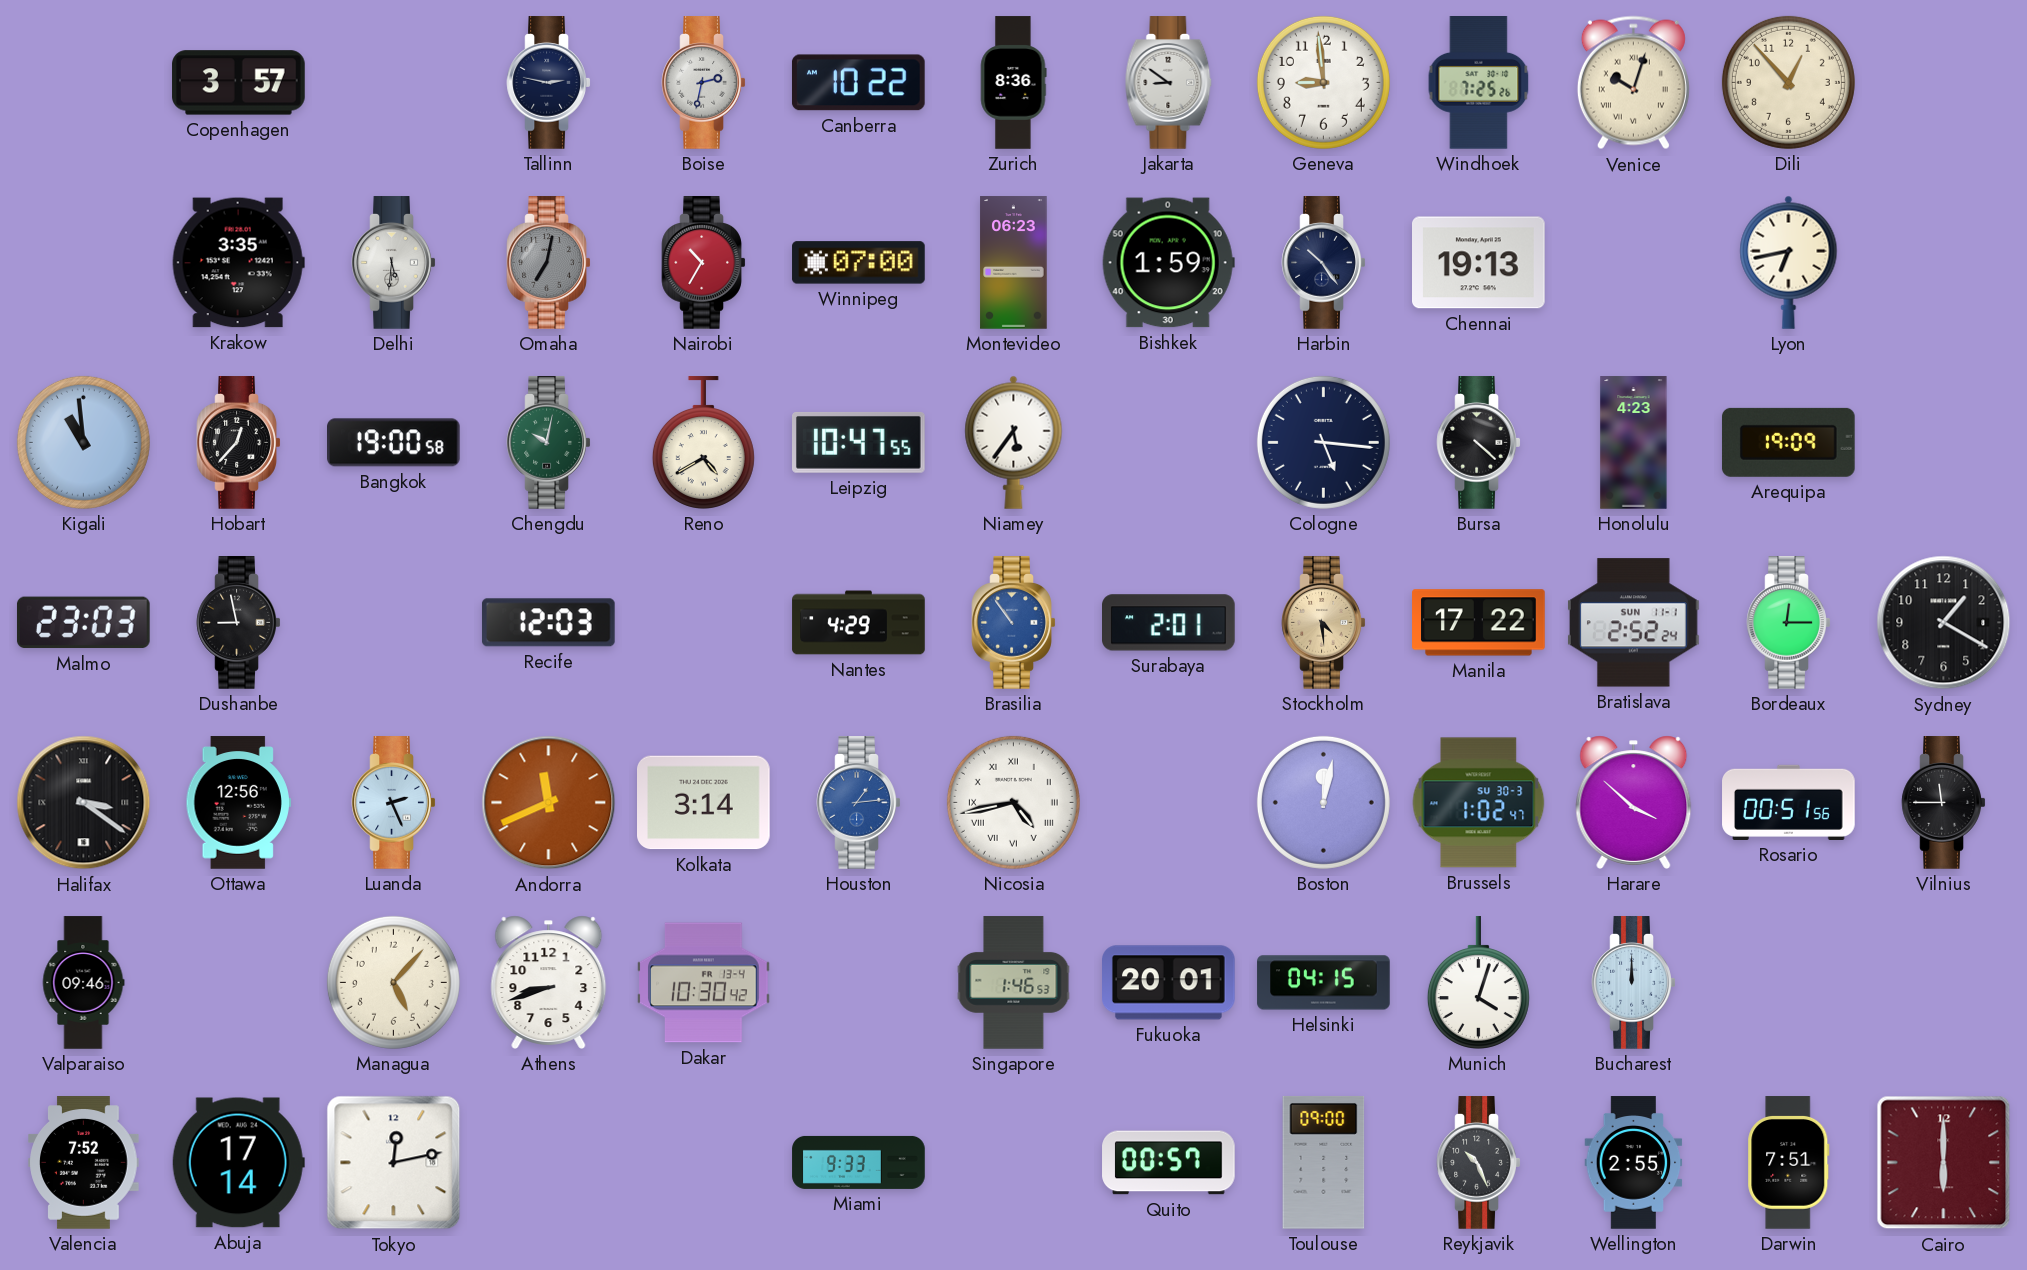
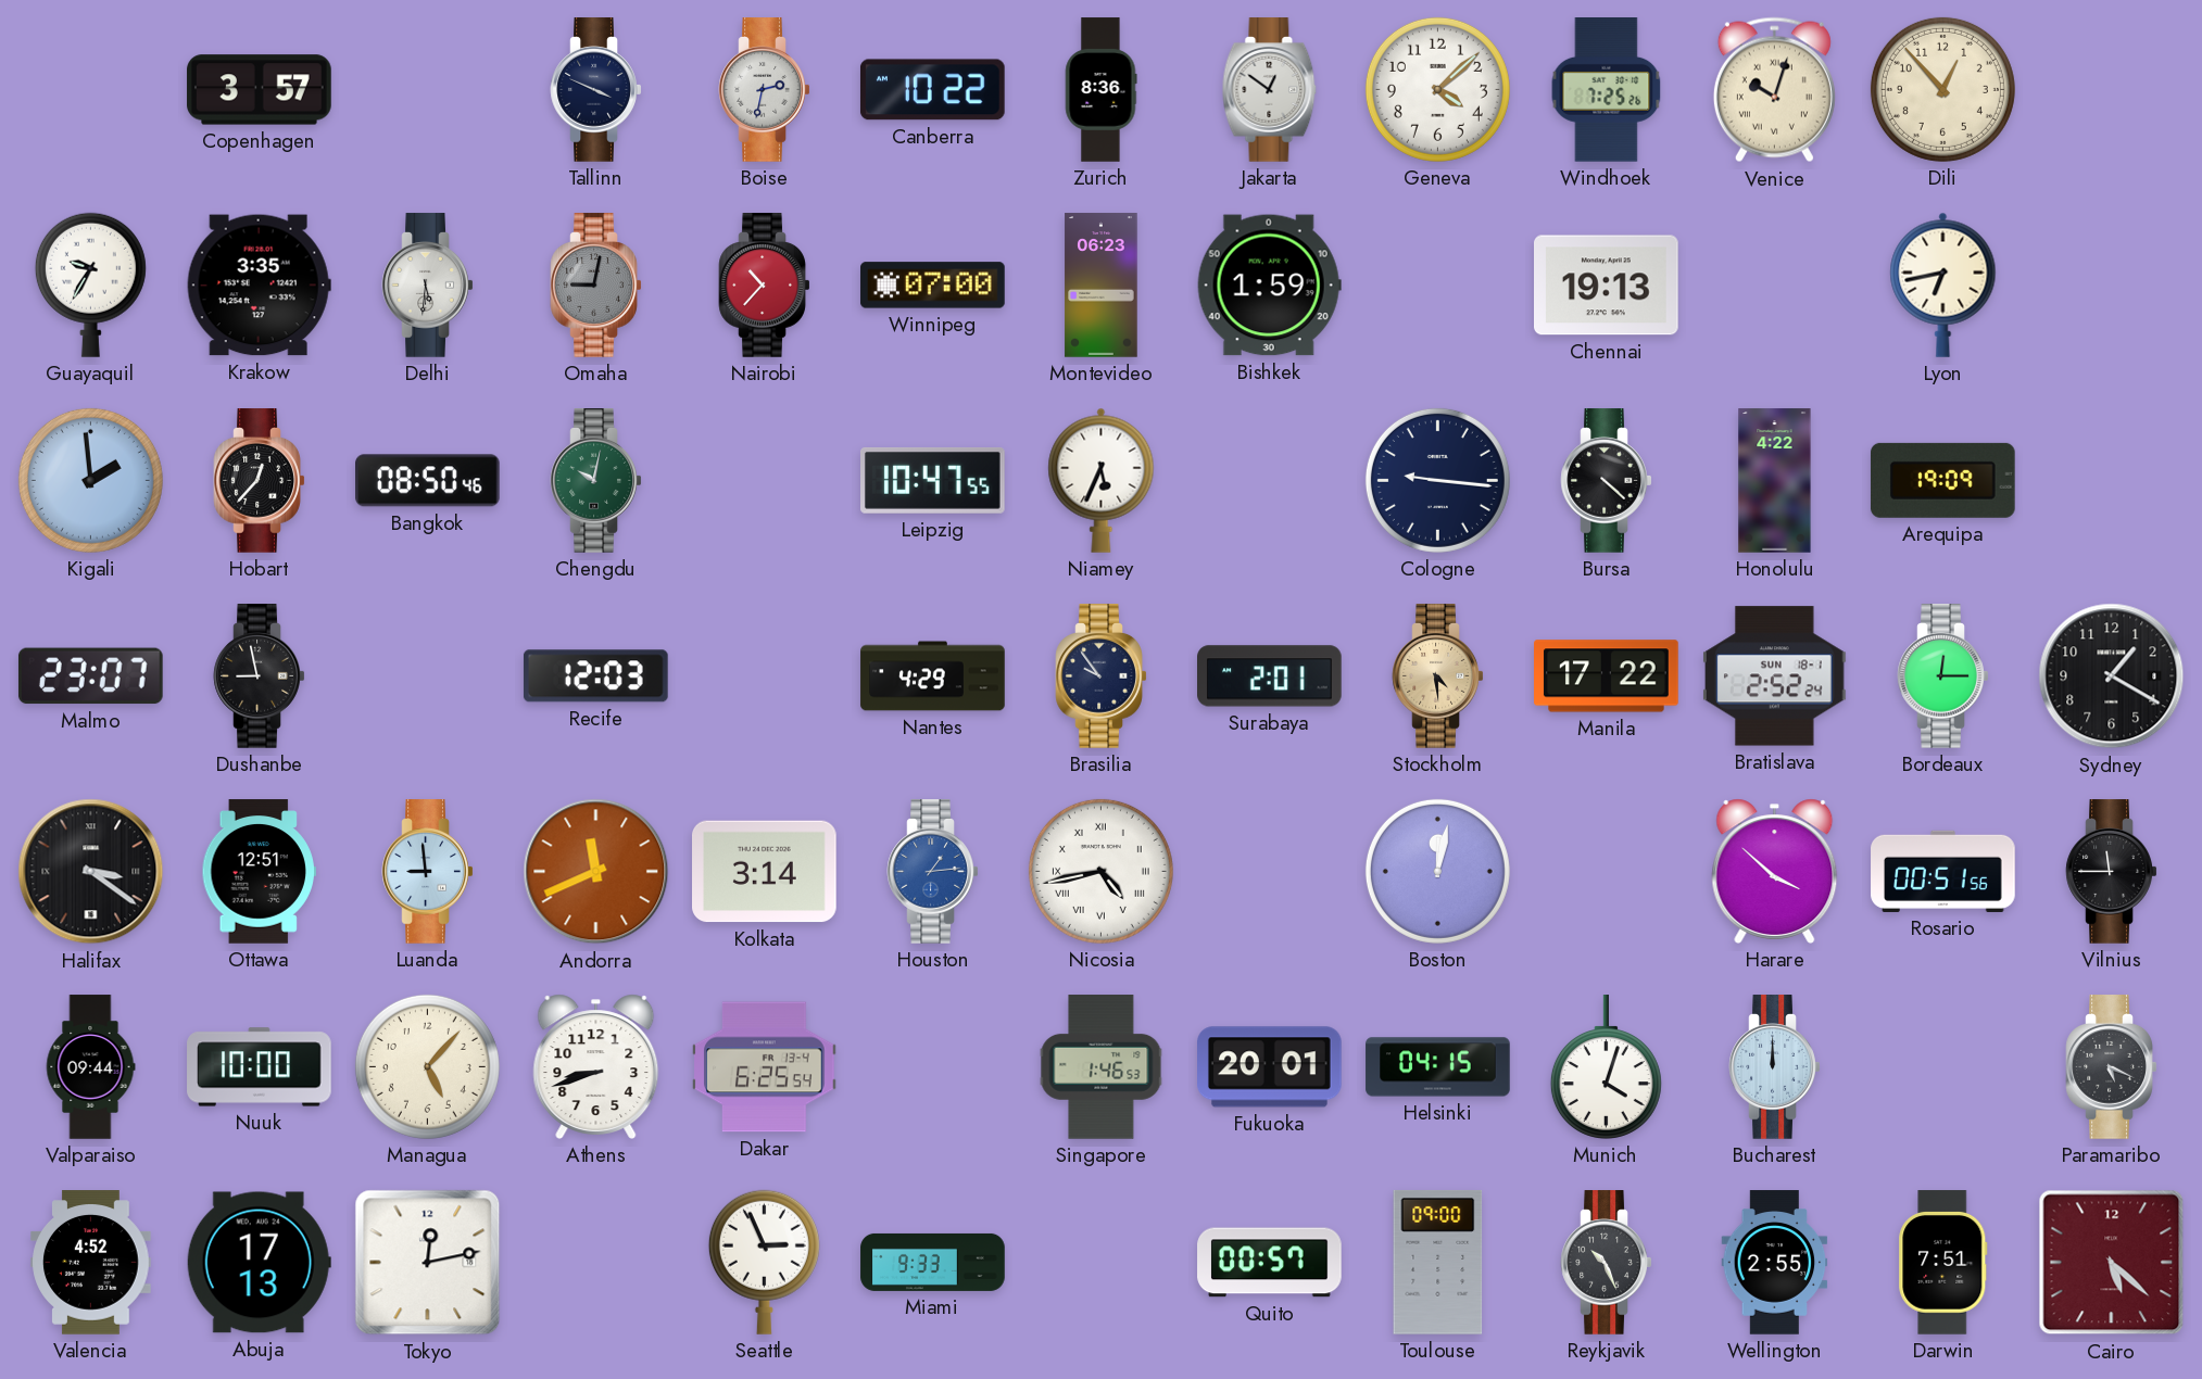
Tallinn: 2:47 -> 3:49 (596, 90)
Jakarta: 8:51 -> 12:51 (1270, 90)
Geneva: 8:59 -> 4:08 (1437, 89)
Guayaquil: none -> 9:35 (90, 284)
Omaha: 7:02 -> 9:02 (596, 286)
Nairobi: 10:35 -> 10:37 (765, 286)
Harbin: 10:24 -> none (1324, 263)
Kigali: 10:59 -> 1:59 (90, 480)
Bangkok: 19:00 -> 08:50 (428, 481)
Reno: 4:40 -> none (703, 443)
Niamey: 5:36 -> 5:34 (1102, 480)
Cologne: 5:16 -> 9:16 (1437, 480)
Honolulu: 4:23 -> 4:22 (1775, 481)
Malmo: 23:03 -> 23:07 (90, 676)
Brasilia: 10:54 -> 9:54 (1102, 676)
Brasilia dial: blue -> navy (1102, 676)
Bratislava date: SUN 11-1 -> SUN 18-1 (1775, 676)
Ottawa: 12:56 -> 12:51 (259, 872)
Luanda: 2:26 -> 8:59 (428, 872)
Brussels: 1:02 -> none (1479, 803)
Valparaiso: 09:46 -> 09:44 (90, 1067)
Nuuk: none -> 10:00 (260, 1067)
Dakar: 10:30 -> 6:25 (765, 1067)
Paramaribo: none -> 5:19 (2112, 1067)
Valencia: 7:52 -> 4:52 (91, 1263)
Abuja: 17:14 -> 17:13 (259, 1263)
Seattle: none -> 2:56 (764, 1262)
Cairo: 6:00 -> 5:22 (2112, 1263)
